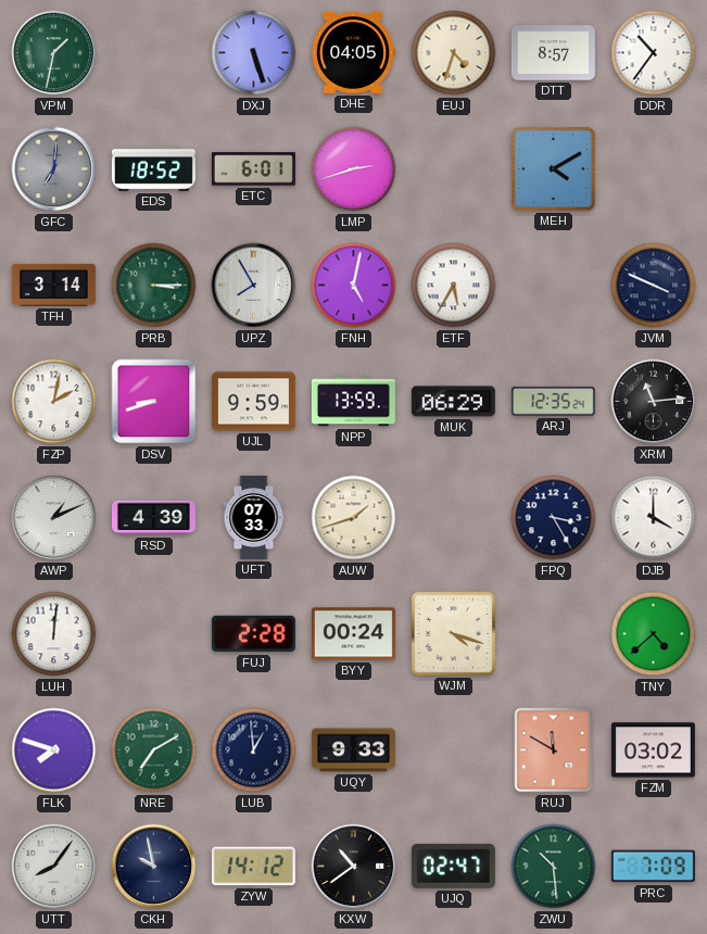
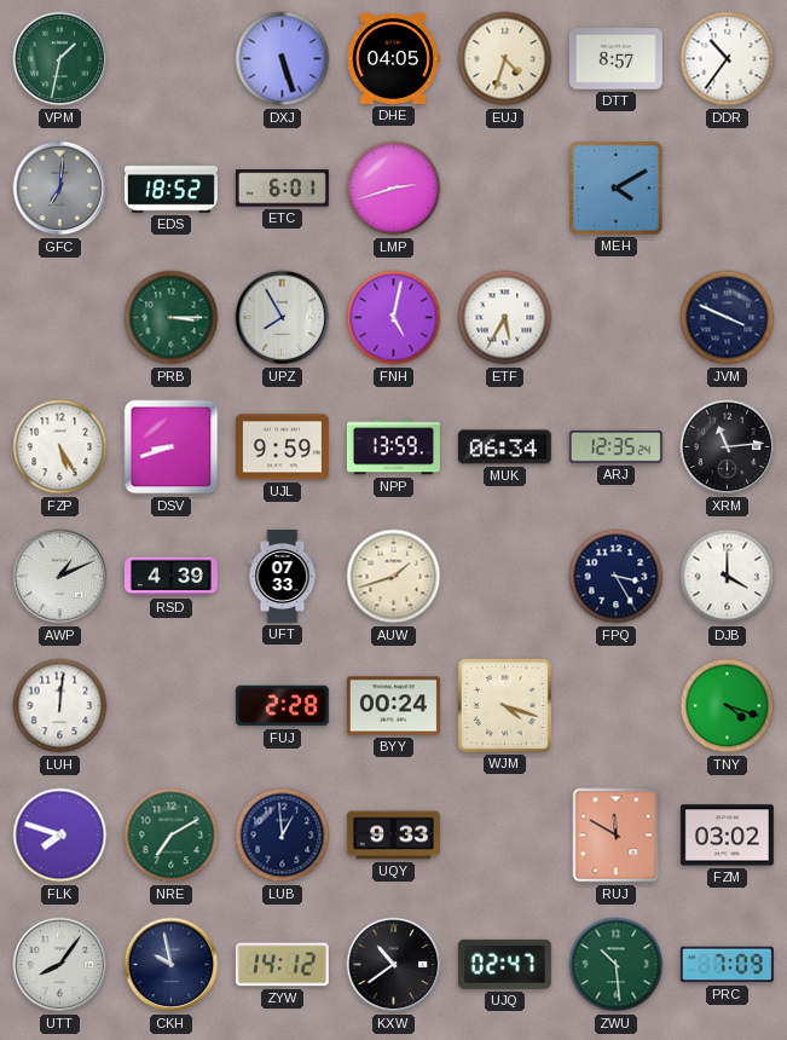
TFH: 3:14 -> none (53, 285)
FZP: 2:02 -> 5:25 (60, 447)
MUK: 06:29 -> 06:34 (504, 447)
TNY: 4:38 -> 4:18 (728, 706)
